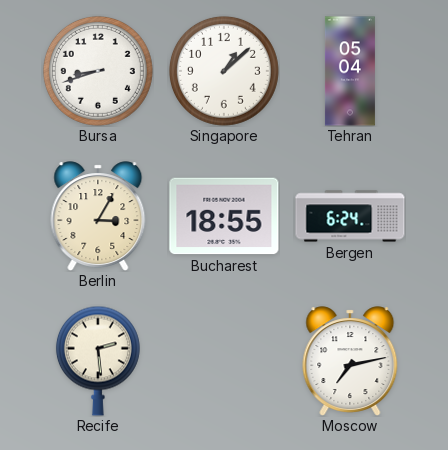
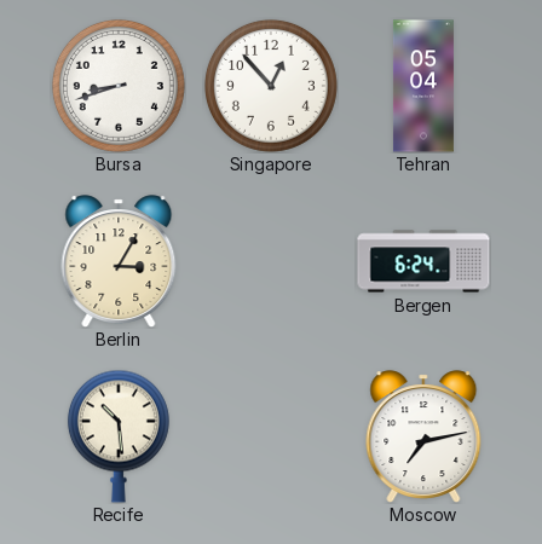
Singapore: 1:08 -> 12:53 (271, 86)
Bucharest: 18:55 -> none (224, 216)
Recife: 2:29 -> 10:29 (119, 436)
